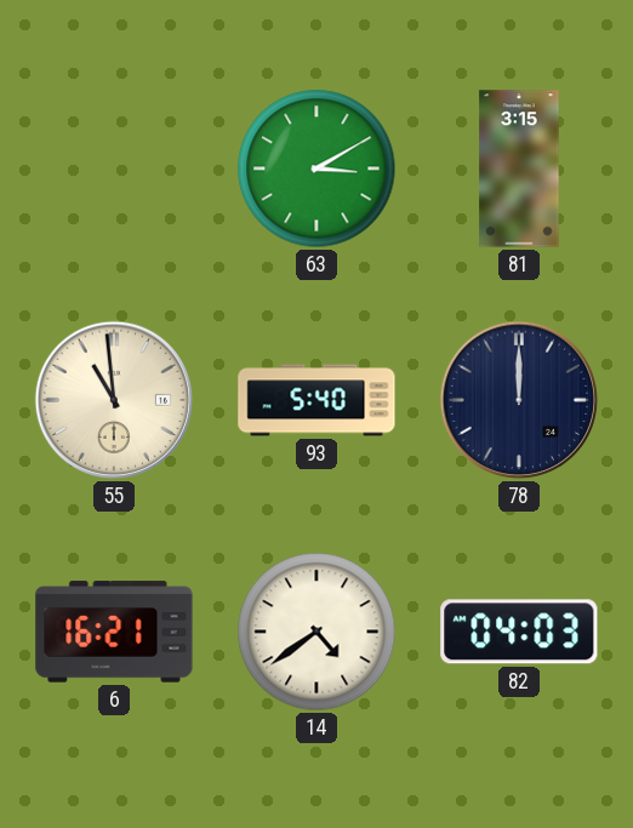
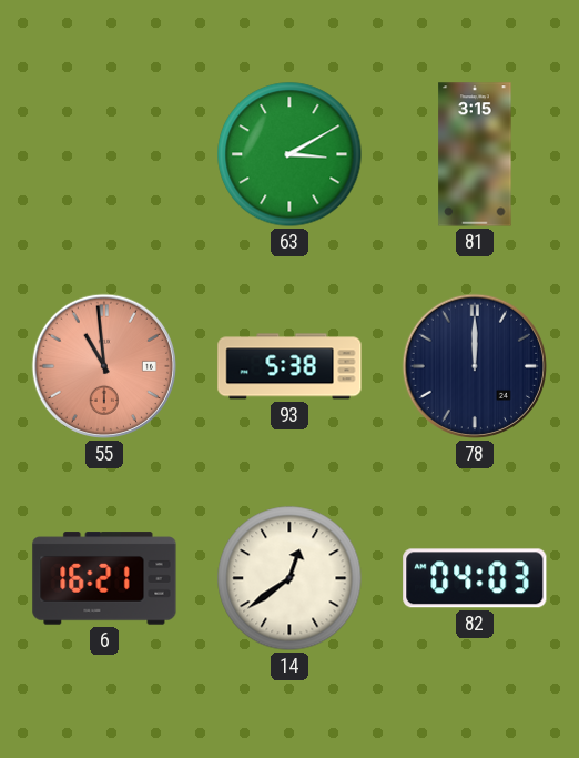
55 dial: cream -> salmon (104, 366)
93: 5:40 -> 5:38 (289, 366)
14: 4:39 -> 12:39 (289, 578)
